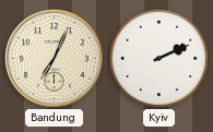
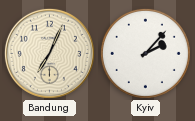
Kyiv: 2:11 -> 2:07 (145, 53)
